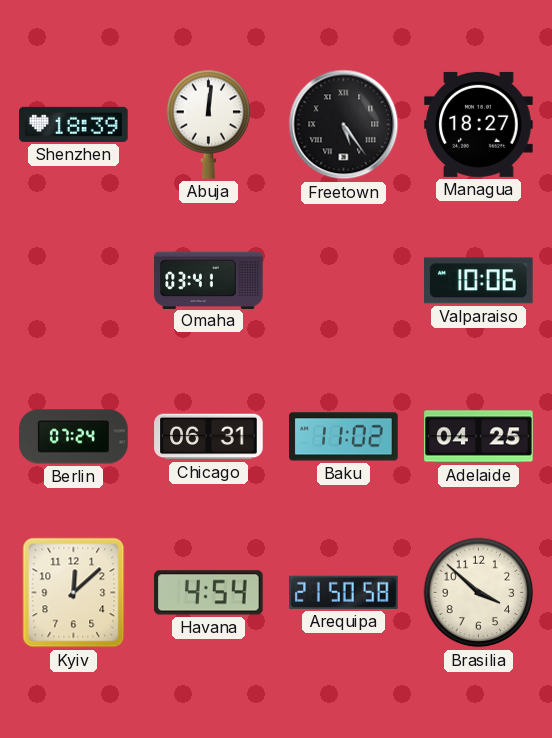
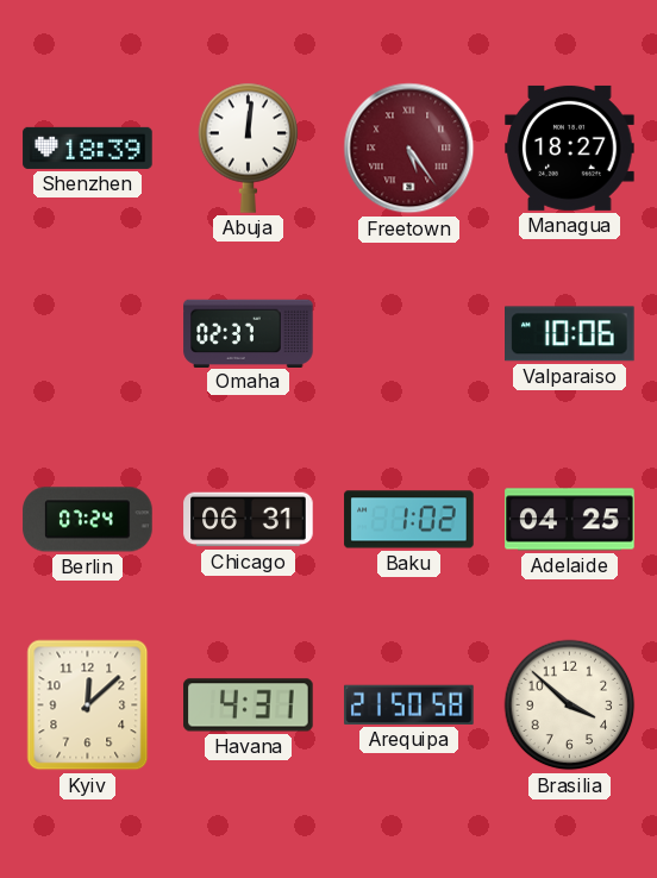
Freetown dial: black -> burgundy (409, 149)
Omaha: 03:41 -> 02:37 (249, 333)
Baku: 11:02 -> 1:02 (409, 520)
Havana: 4:54 -> 4:31 (249, 705)
